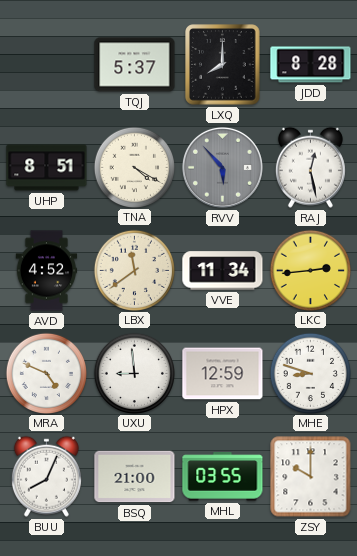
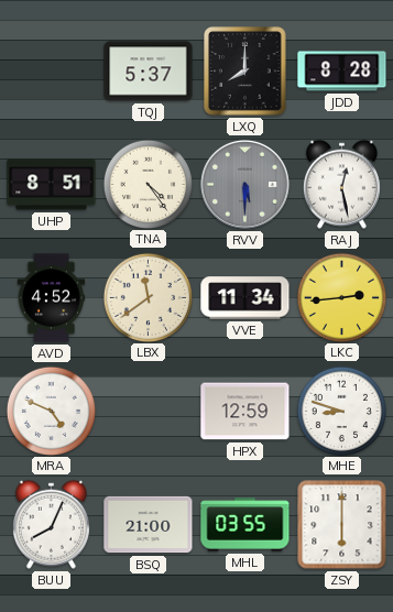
TNA: 4:20 -> 4:24 (148, 184)
RVV: 5:53 -> 5:30 (244, 184)
UXU: 8:59 -> none (134, 373)
ZSY: 10:00 -> 6:00 (342, 525)
